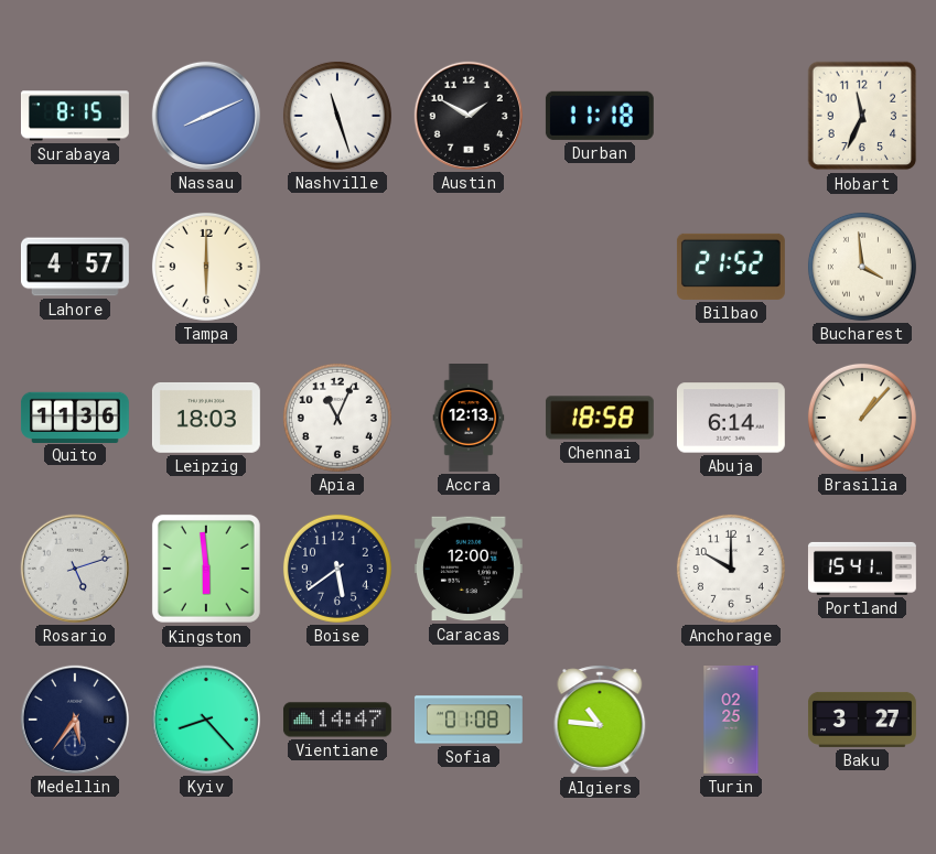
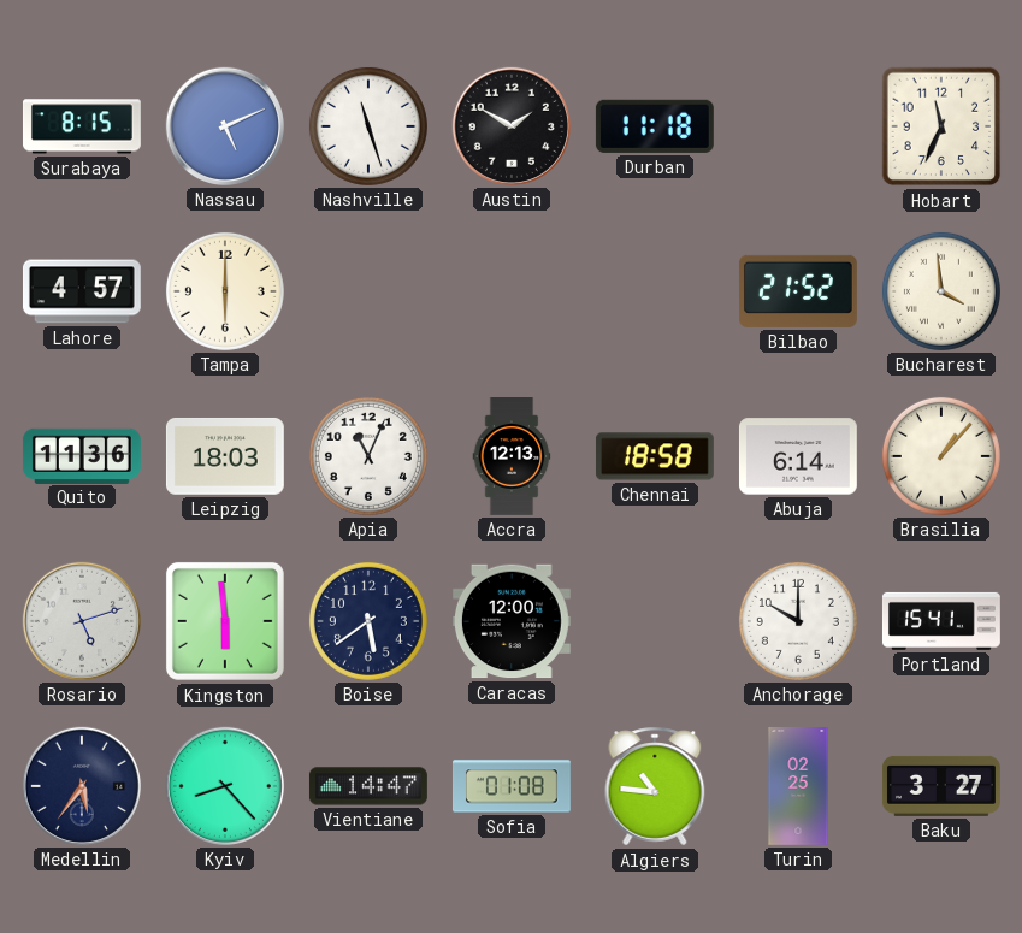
Nassau: 8:11 -> 5:11 (225, 126)
